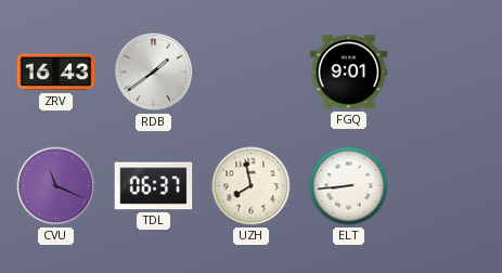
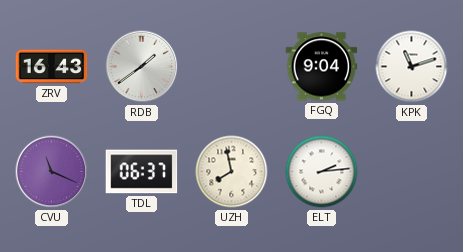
FGQ: 9:01 -> 9:04 (322, 67)
KPK: none -> 11:12 (412, 67)
ELT: 8:44 -> 2:14 (322, 172)
